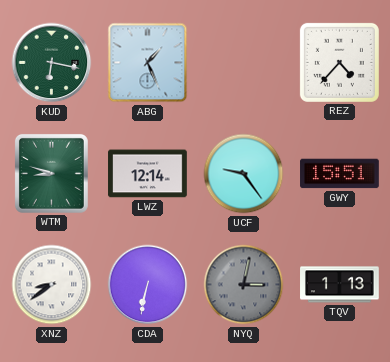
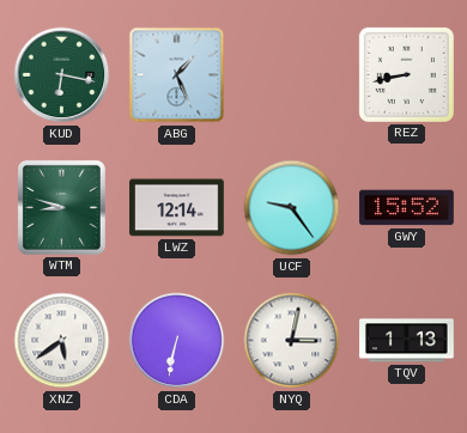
REZ: 4:37 -> 8:43 (406, 74)
GWY: 15:51 -> 15:52 (407, 208)
XNZ: 8:39 -> 5:39 (62, 341)
NYQ dial: grey -> white (292, 341)
